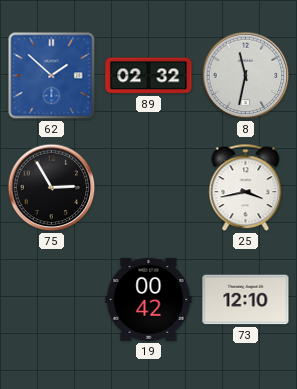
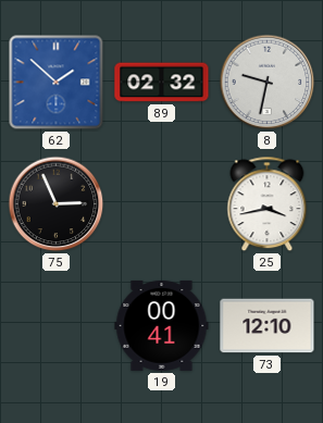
8: 11:32 -> 9:32 (268, 83)
75: 2:55 -> 2:56 (57, 204)
19: 00:42 -> 00:41 (162, 325)
